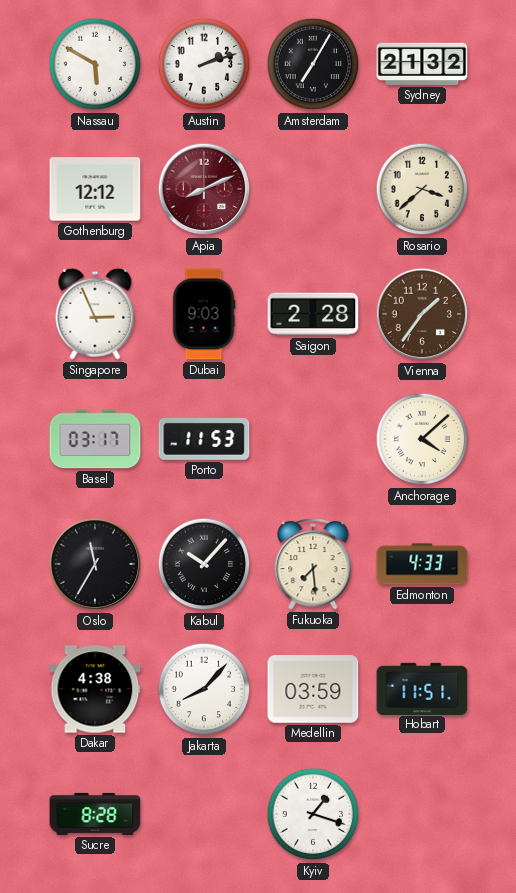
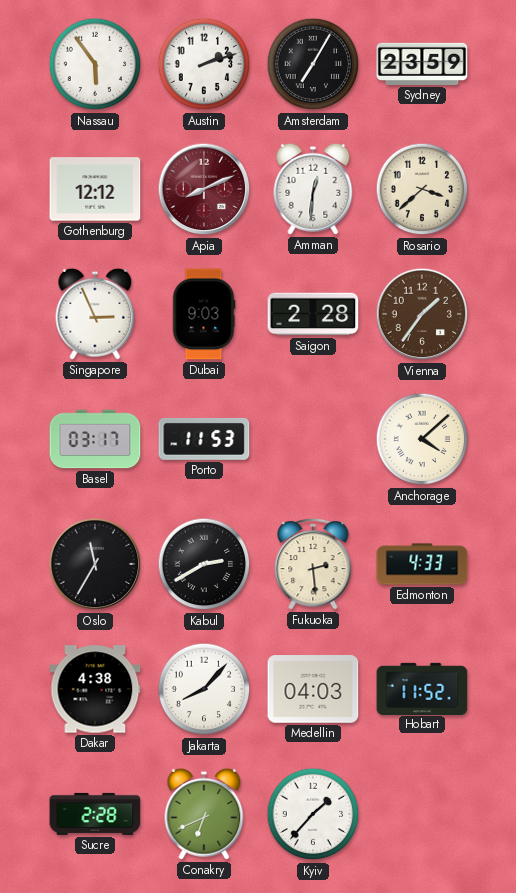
Nassau: 5:50 -> 5:54 (95, 64)
Sydney: 21:32 -> 23:59 (422, 64)
Amman: none -> 12:31 (313, 189)
Kabul: 10:07 -> 2:40 (204, 564)
Fukuoka: 7:29 -> 2:29 (313, 564)
Medellin: 03:59 -> 04:03 (313, 689)
Hobart: 11:51 -> 11:52 (422, 688)
Sucre: 8:28 -> 2:28 (95, 814)
Conakry: none -> 6:41 (204, 814)
Kyiv: 1:18 -> 1:37 (313, 814)
